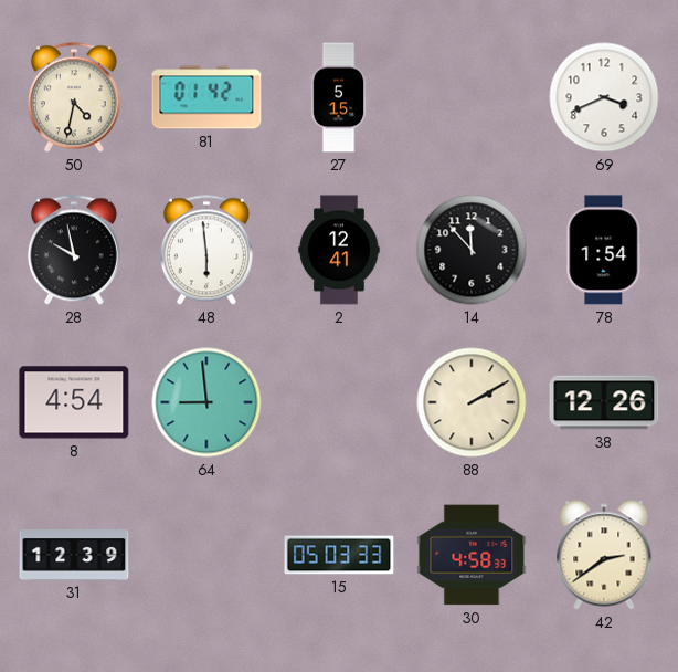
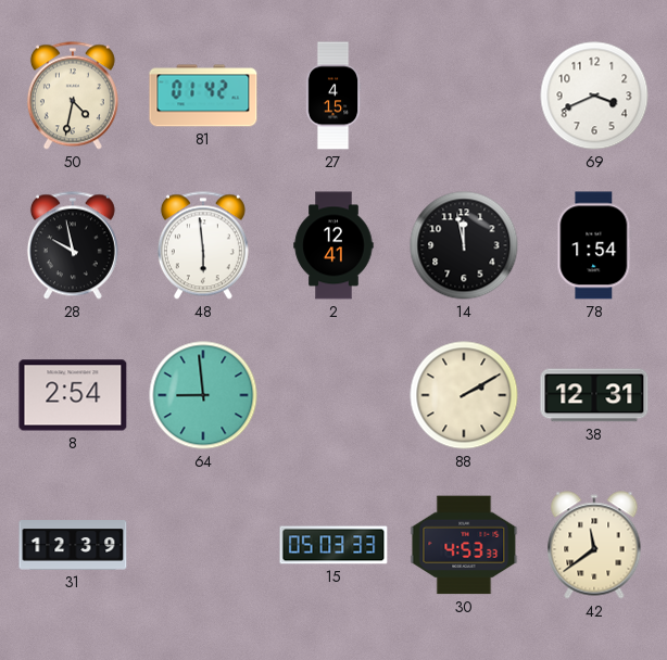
27: 5:15 -> 4:15 (333, 96)
14: 11:53 -> 11:58 (464, 245)
8: 4:54 -> 2:54 (73, 395)
38: 12:26 -> 12:31 (594, 395)
30: 4:58 -> 4:53 (464, 545)
42: 2:39 -> 11:39 (594, 545)
